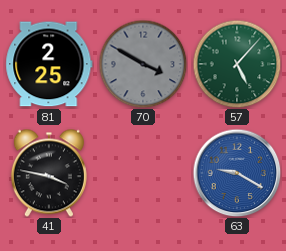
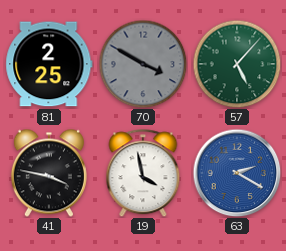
19: none -> 3:58 (143, 173)
63: 9:20 -> 2:20 (237, 173)
